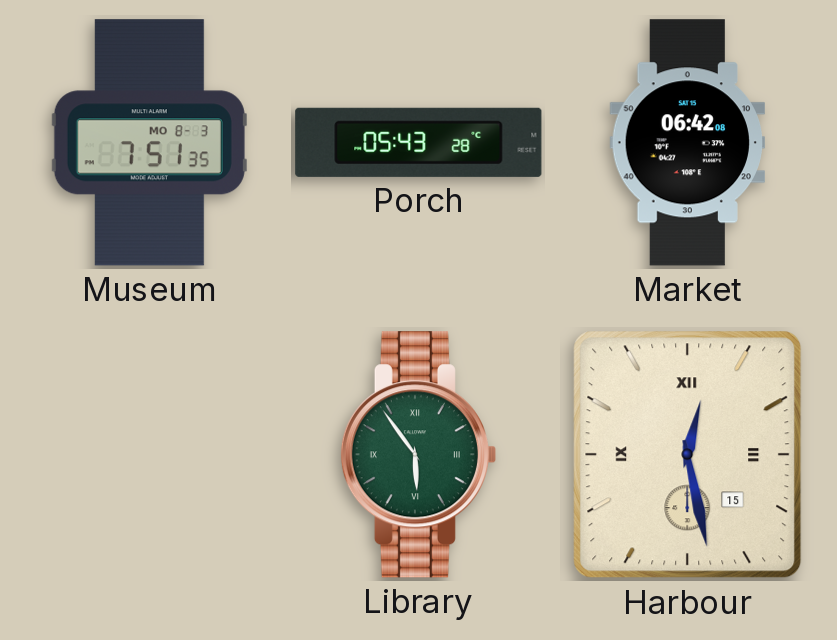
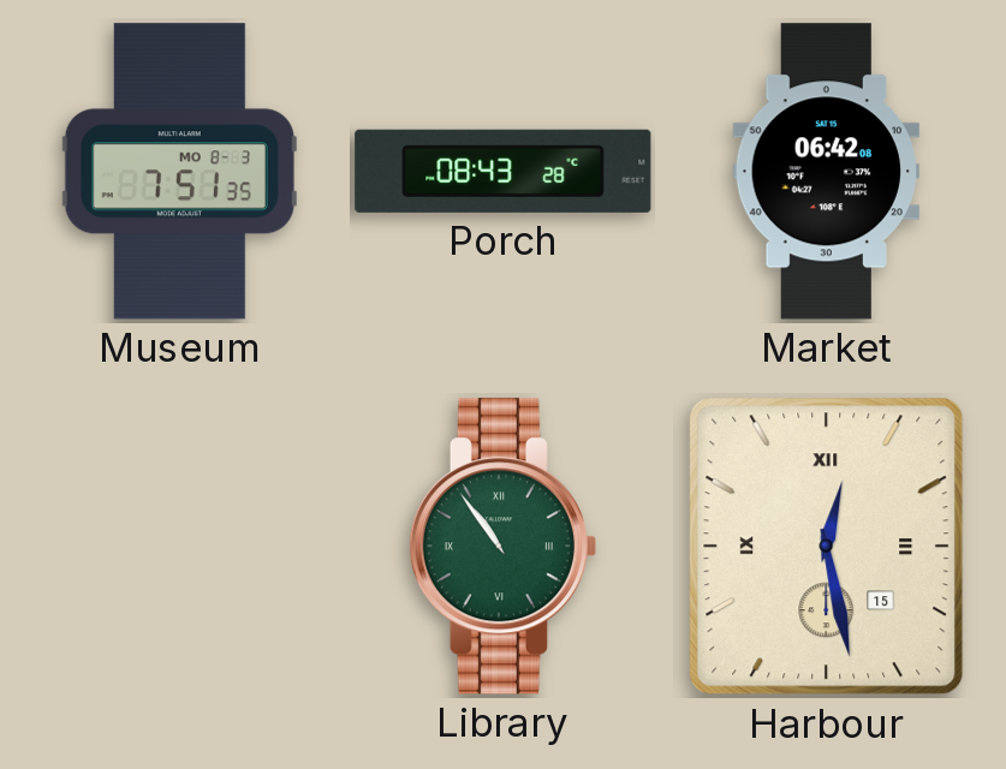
Porch: 05:43 -> 08:43 (504, 171)
Library: 5:54 -> 10:54 (502, 547)
